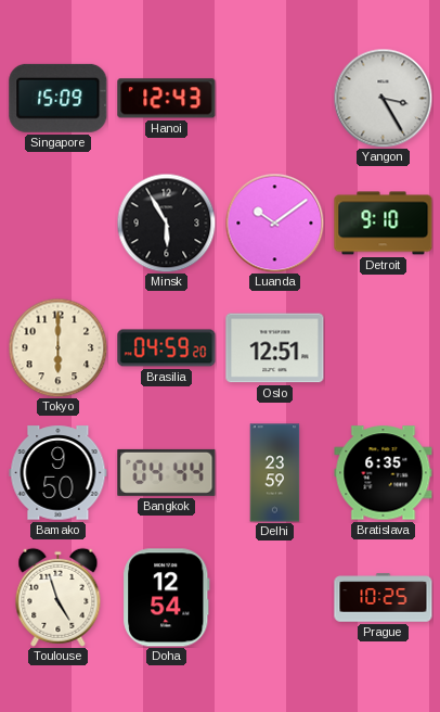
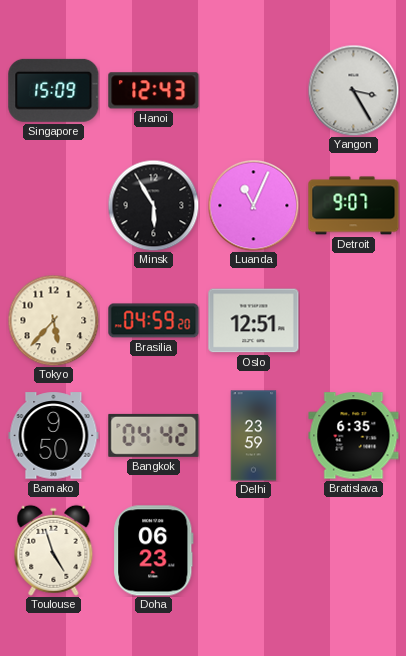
Luanda: 10:09 -> 11:04 (253, 205)
Detroit: 9:10 -> 9:07 (354, 206)
Tokyo: 6:00 -> 5:37 (53, 320)
Bangkok: 04:44 -> 04:42 (154, 435)
Doha: 12:54 -> 06:23 (154, 551)
Prague: 10:25 -> none (384, 598)
